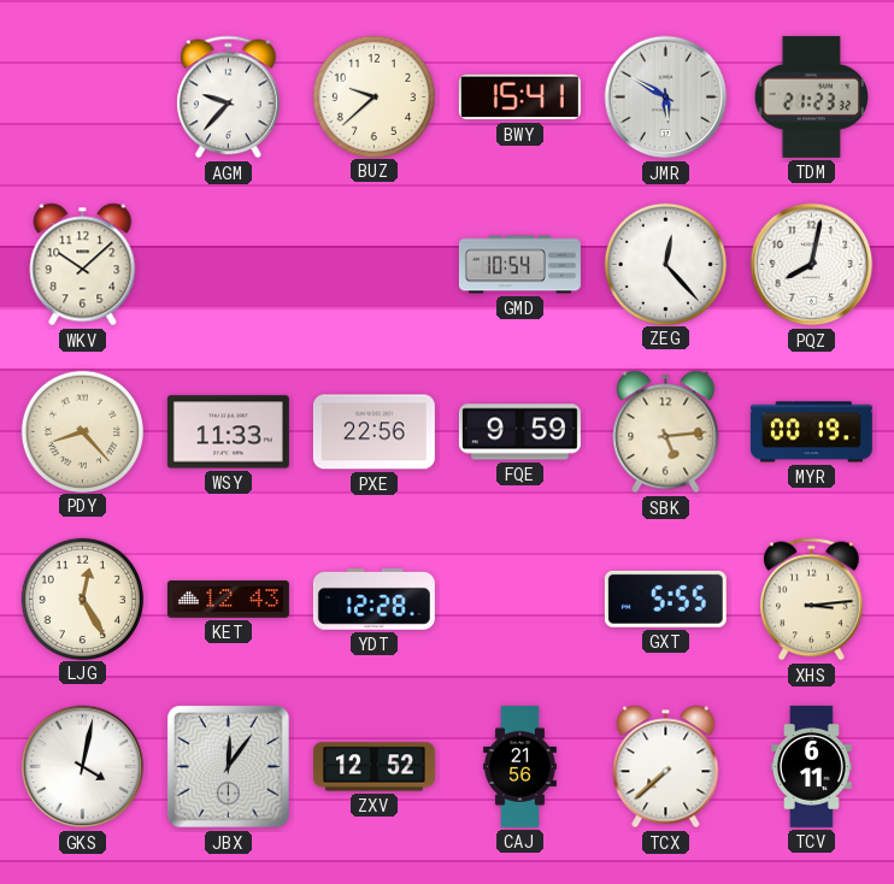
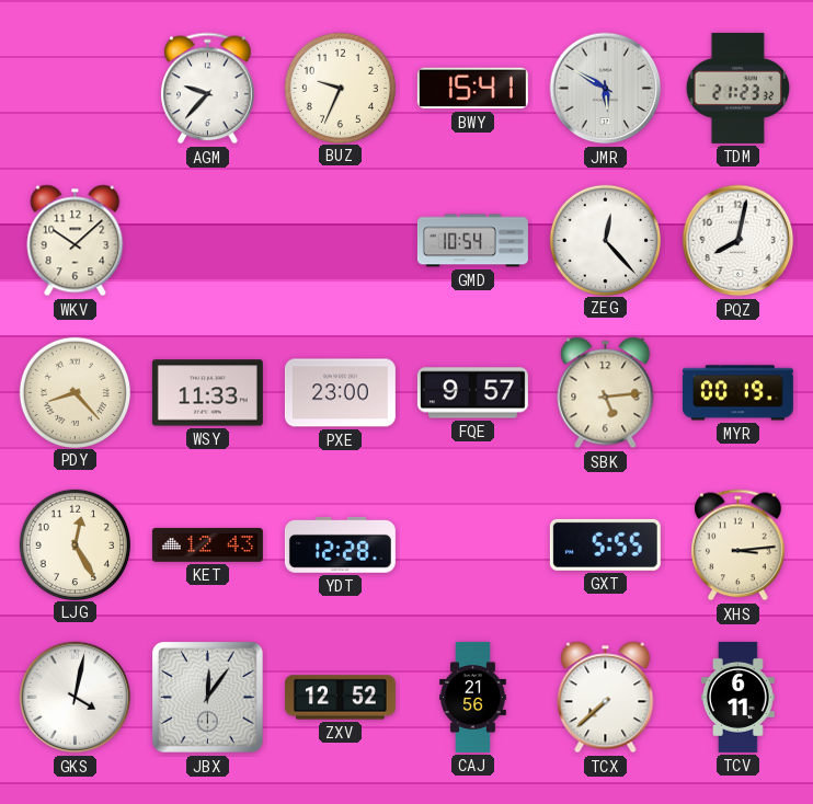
BUZ: 9:38 -> 9:34 (340, 88)
PXE: 22:56 -> 23:00 (340, 393)
FQE: 9:59 -> 9:57 (472, 393)
